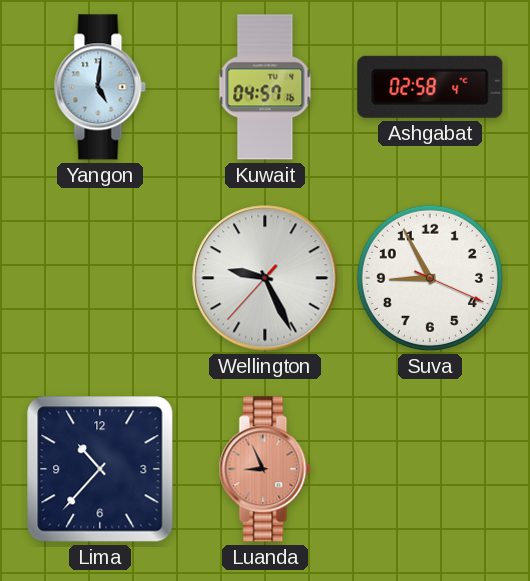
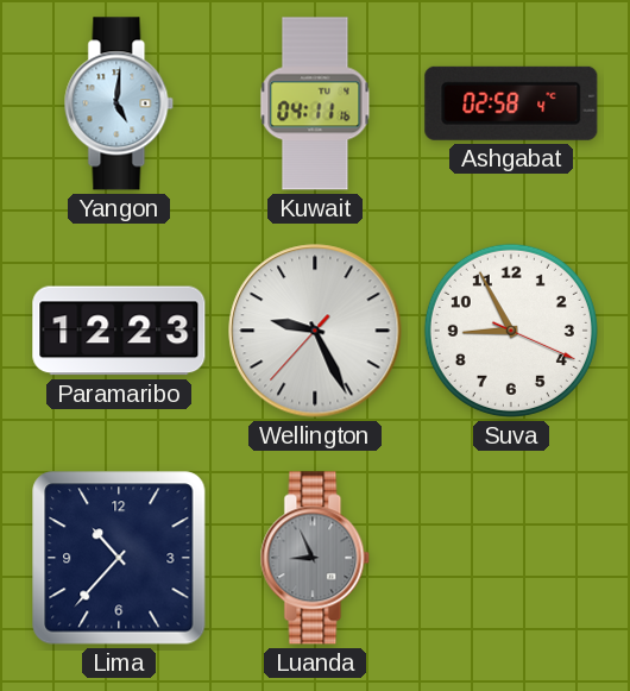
Kuwait: 04:57 -> 04:11 (315, 103)
Paramaribo: none -> 12:23 (119, 331)
Luanda dial: salmon -> grey (315, 558)
